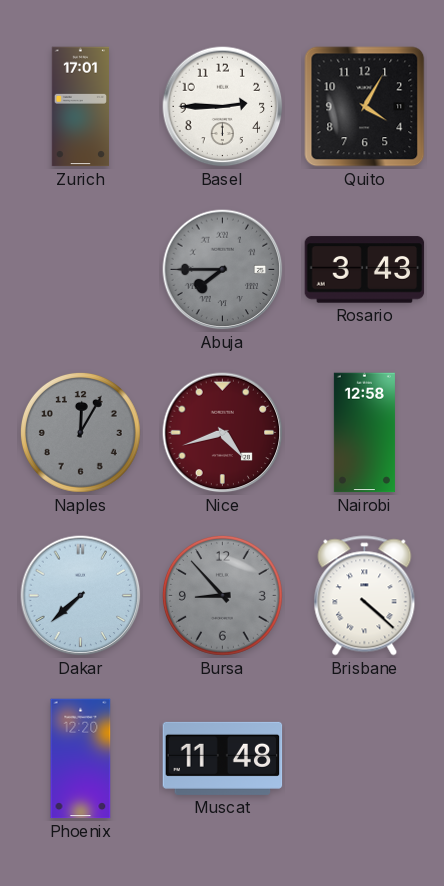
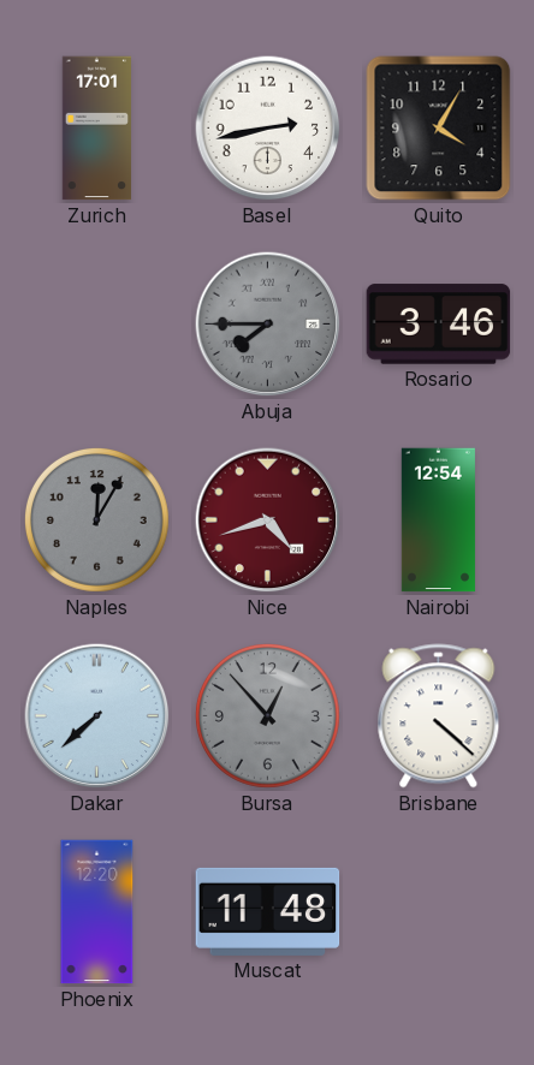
Basel: 2:45 -> 2:43 (268, 129)
Rosario: 3:43 -> 3:46 (439, 325)
Nairobi: 12:58 -> 12:54 (438, 520)
Bursa: 8:53 -> 12:53 (267, 715)
